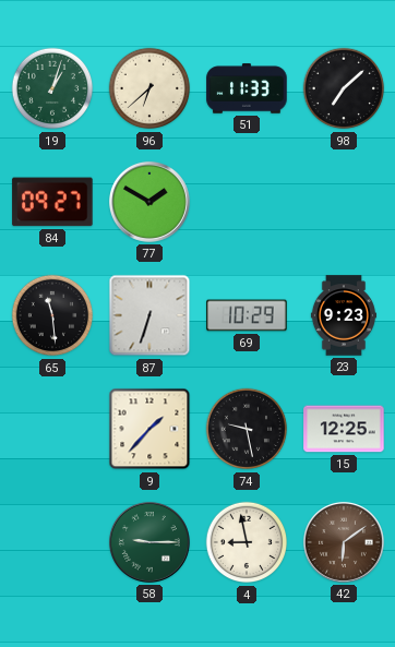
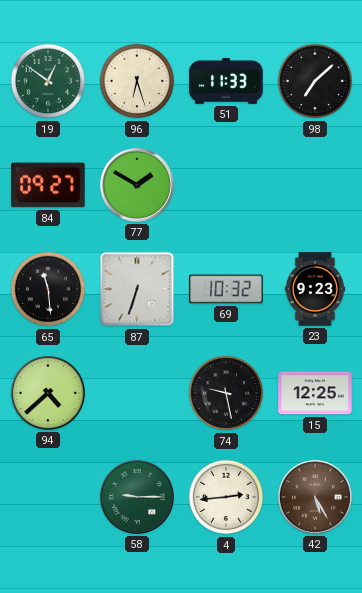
19: 1:03 -> 12:51 (48, 81)
96: 6:38 -> 6:27 (137, 81)
69: 10:29 -> 10:32 (226, 289)
94: none -> 4:38 (48, 393)
9: 1:37 -> none (149, 429)
4: 8:58 -> 2:44 (226, 497)
42: 6:09 -> 5:25 (315, 497)
